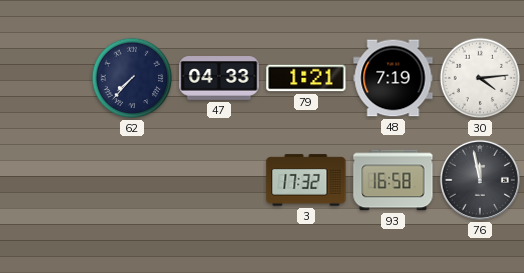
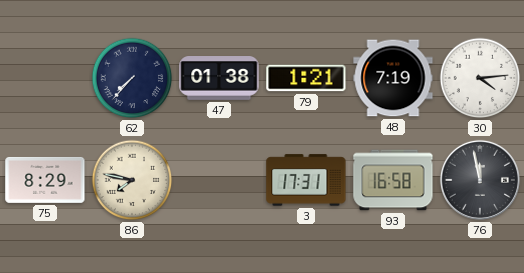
47: 04:33 -> 01:38 (219, 79)
75: none -> 8:29 (45, 180)
86: none -> 7:47 (132, 180)
3: 17:32 -> 17:31 (306, 180)
